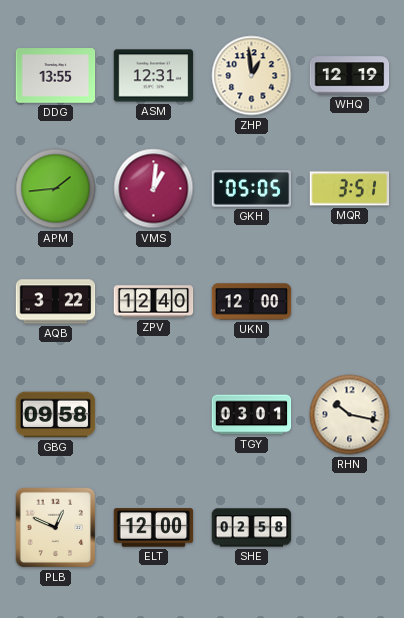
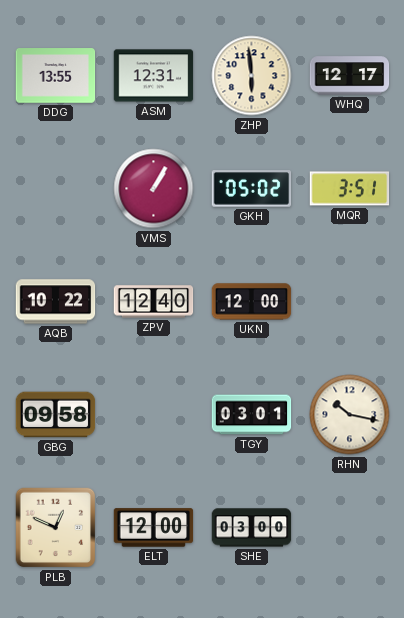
ZHP: 12:59 -> 5:59 (252, 76)
WHQ: 12:19 -> 12:17 (350, 76)
APM: 1:44 -> none (56, 189)
VMS: 1:01 -> 1:05 (154, 189)
GKH: 05:05 -> 05:02 (252, 189)
AQB: 3:22 -> 10:22 (56, 302)
SHE: 02:58 -> 03:00 (252, 528)
